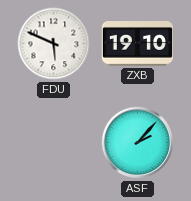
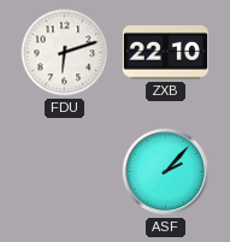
FDU: 5:49 -> 6:12 (65, 53)
ZXB: 19:10 -> 22:10 (165, 53)
